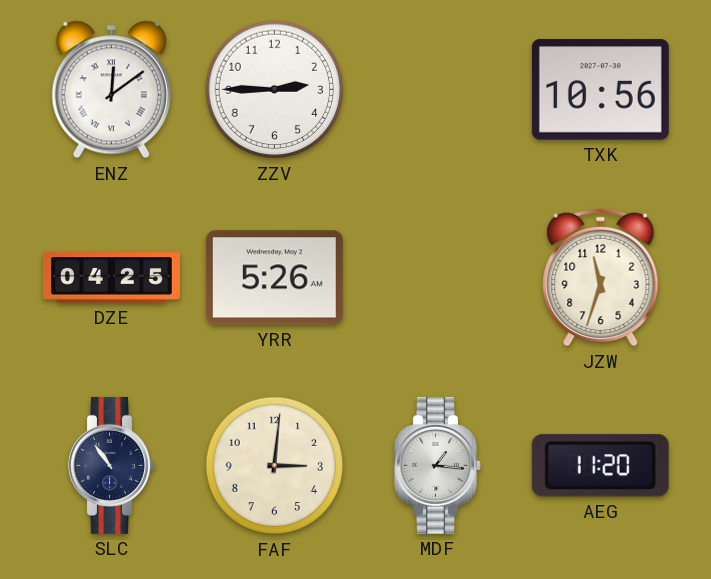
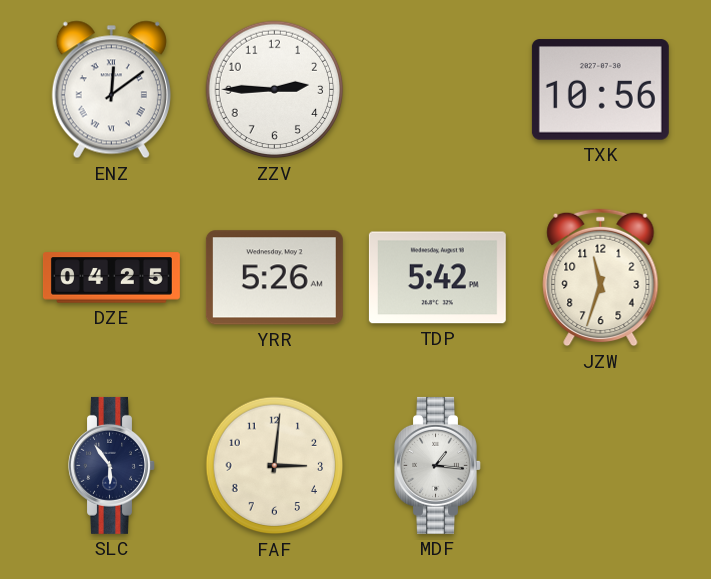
TDP: none -> 5:42 (437, 278)
SLC: 10:54 -> 5:54 (112, 465)
AEG: 11:20 -> none (600, 466)
